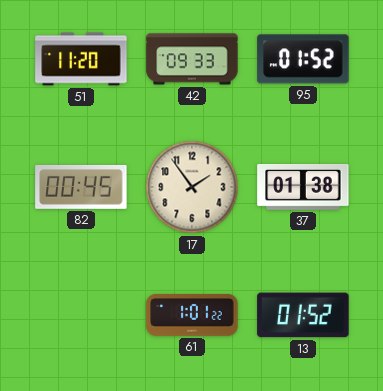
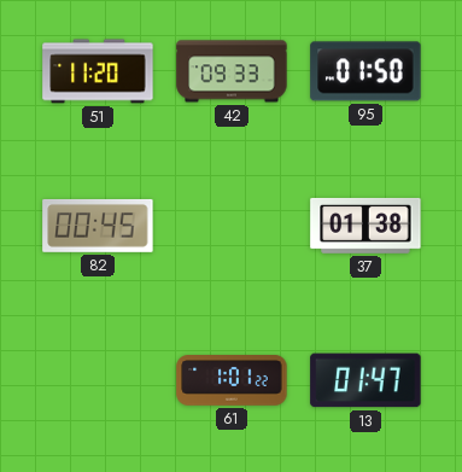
95: 01:52 -> 01:50 (365, 71)
17: 1:54 -> none (192, 187)
13: 01:52 -> 01:47 (365, 380)
